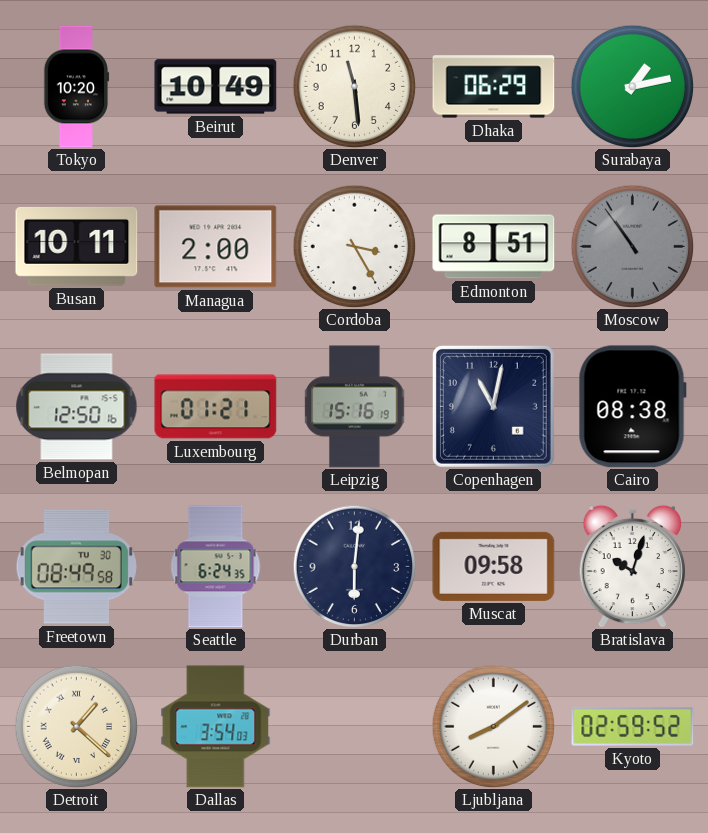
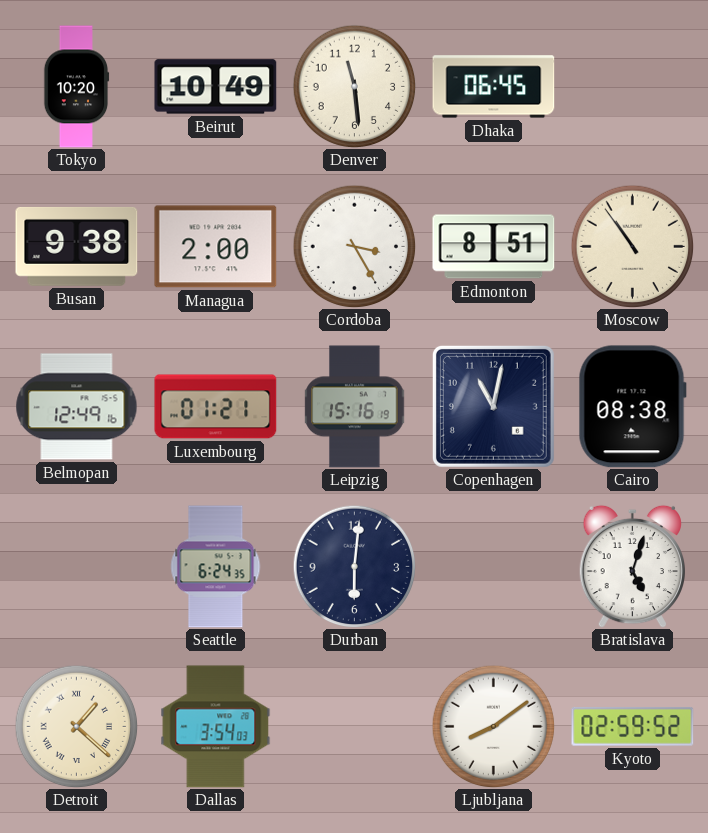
Dhaka: 06:29 -> 06:45 (494, 87)
Surabaya: 1:13 -> none (632, 86)
Busan: 10:11 -> 9:38 (77, 246)
Moscow dial: grey -> cream (632, 246)
Belmopan: 12:50 -> 12:49 (77, 407)
Freetown: 08:49 -> none (76, 567)
Muscat: 09:58 -> none (494, 566)
Bratislava: 10:03 -> 5:03 (632, 566)
